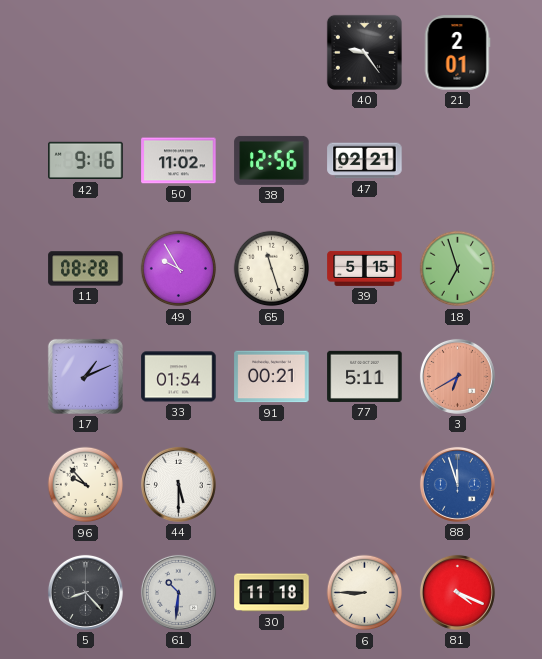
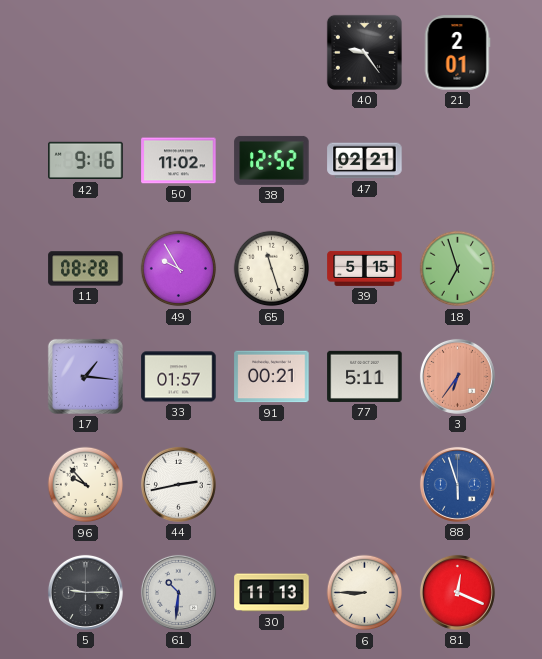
38: 12:56 -> 12:52 (272, 160)
17: 1:11 -> 1:16 (85, 376)
33: 01:54 -> 01:57 (179, 377)
3: 6:40 -> 6:36 (457, 376)
44: 5:30 -> 2:43 (178, 484)
88: 11:57 -> 5:57 (457, 484)
5: 8:23 -> 9:15 (85, 592)
30: 11:18 -> 11:13 (272, 593)
81: 4:19 -> 12:19 (457, 592)
